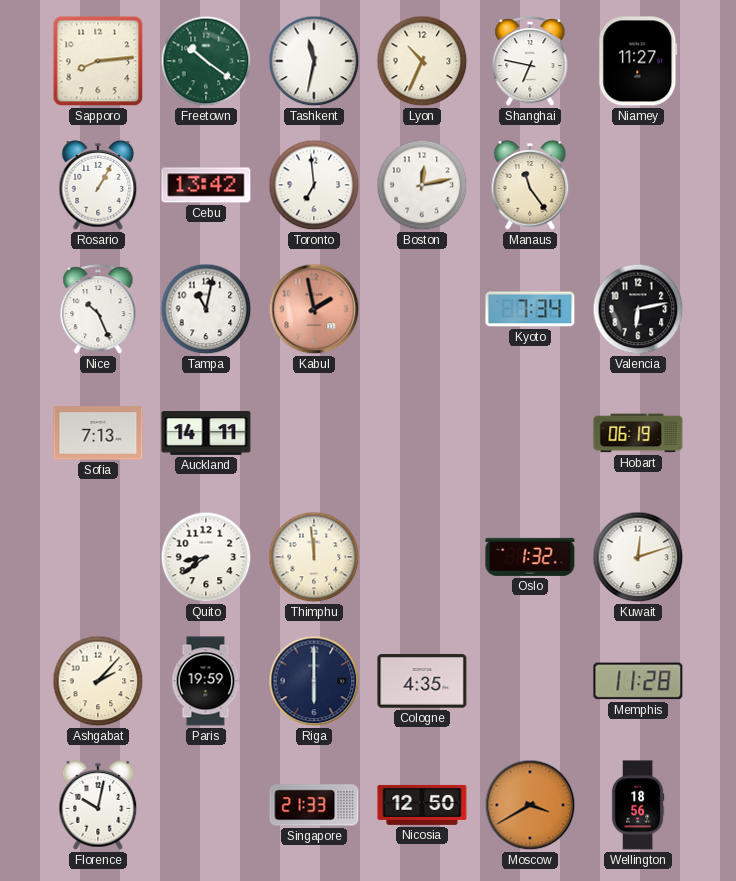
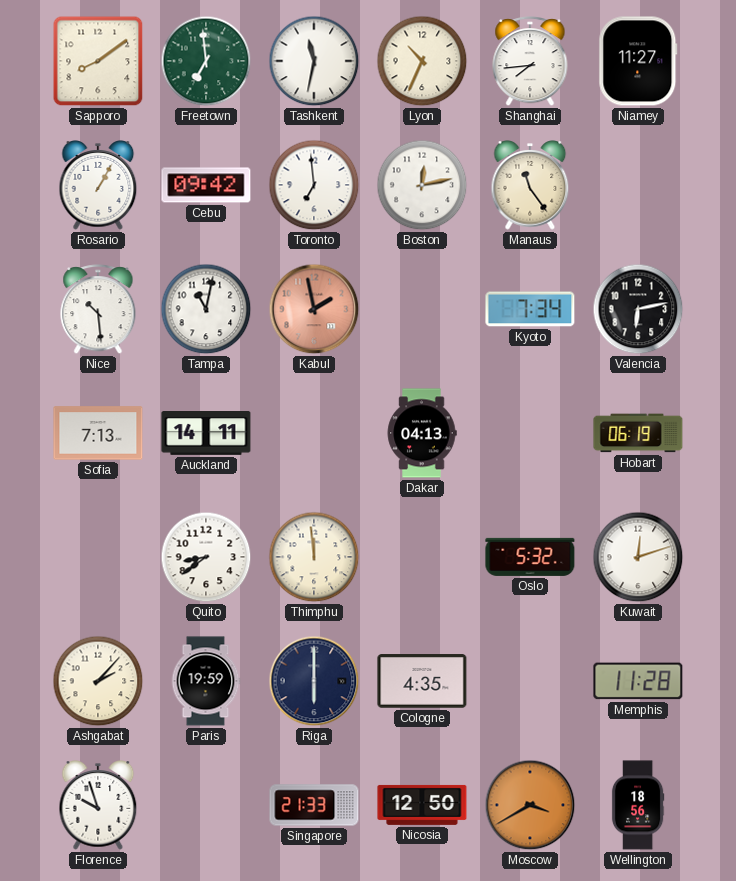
Sapporo: 8:14 -> 8:09 (98, 61)
Freetown: 10:21 -> 6:59 (206, 61)
Shanghai: 6:47 -> 7:44 (530, 62)
Cebu: 13:42 -> 09:42 (206, 185)
Nice: 10:26 -> 10:29 (98, 310)
Dakar: none -> 04:13 (422, 433)
Oslo: 1:32 -> 5:32 (530, 557)
Florence: 10:02 -> 9:57 (98, 805)
